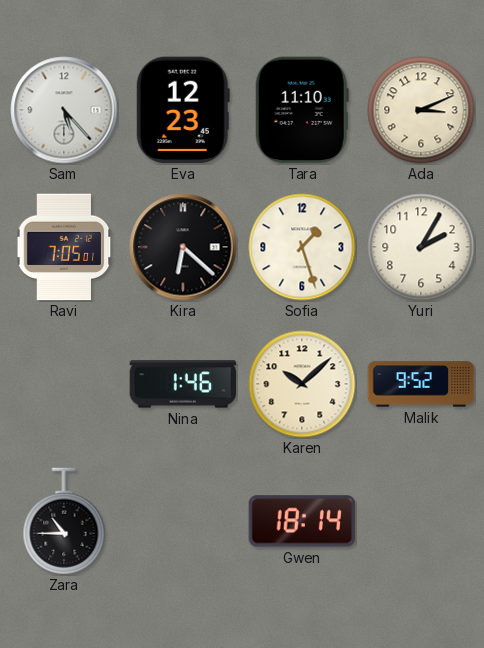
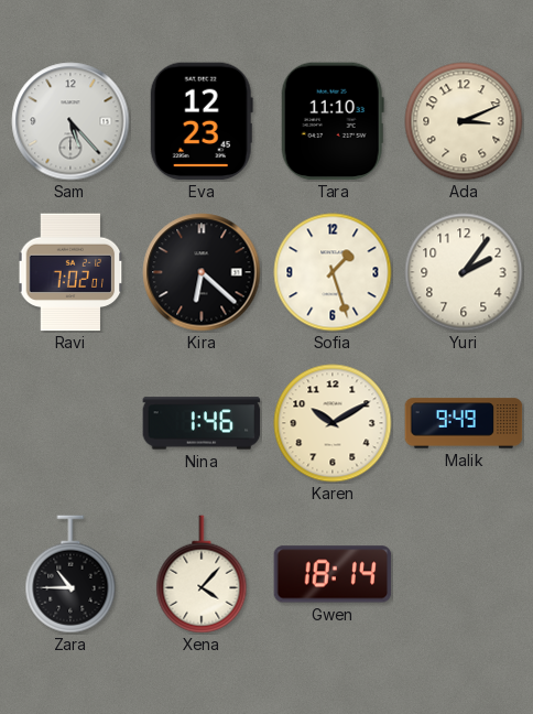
Ravi: 7:05 -> 7:02 (70, 272)
Yuri: 2:05 -> 2:06 (464, 272)
Karen: 10:08 -> 10:10 (333, 423)
Malik: 9:52 -> 9:49 (464, 423)
Xena: none -> 4:07 (202, 574)
